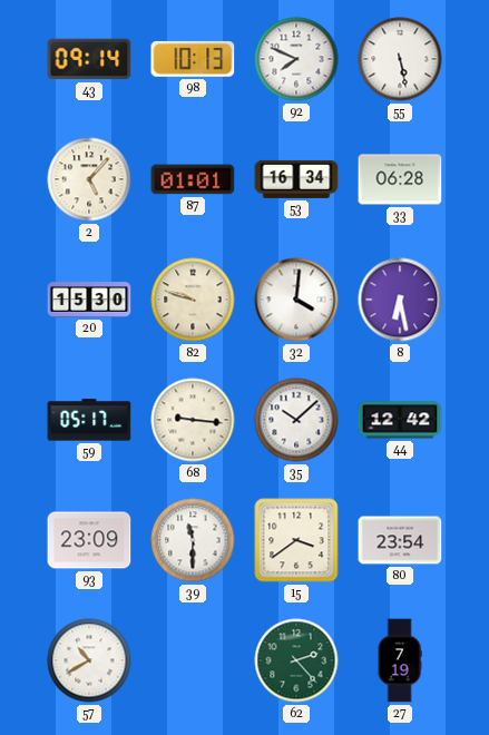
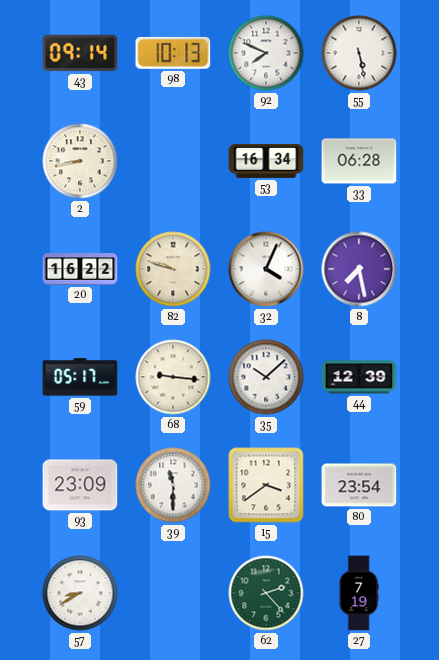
2: 5:07 -> 8:43 (80, 161)
87: 01:01 -> none (193, 179)
20: 15:30 -> 16:22 (80, 269)
32: 4:01 -> 4:04 (266, 269)
8: 6:28 -> 7:28 (359, 269)
44: 12:42 -> 12:39 (359, 377)
57: 10:40 -> 8:40 (80, 593)
